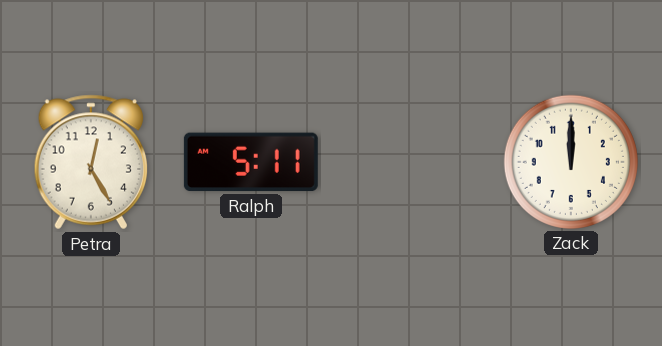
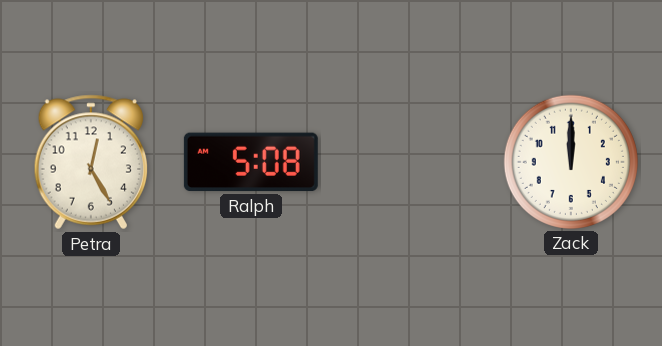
Ralph: 5:11 -> 5:08 (251, 162)
